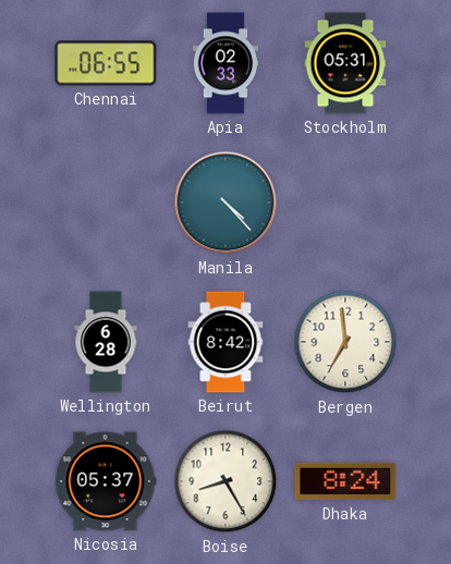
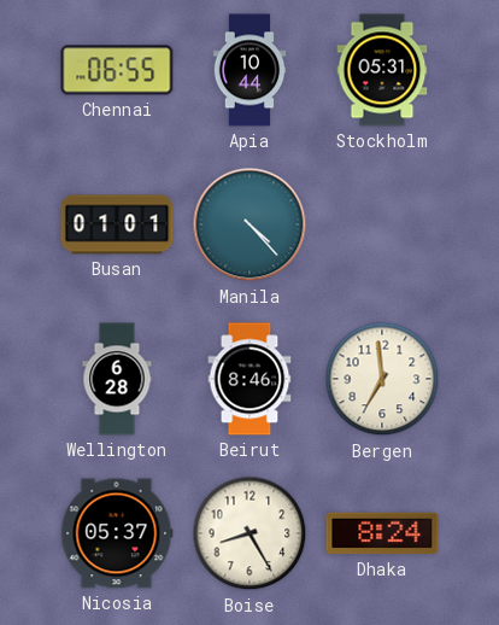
Apia: 02:33 -> 10:44 (249, 70)
Busan: none -> 01:01 (117, 224)
Beirut: 8:42 -> 8:46 (249, 379)
